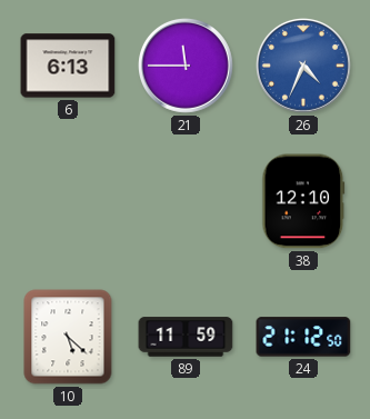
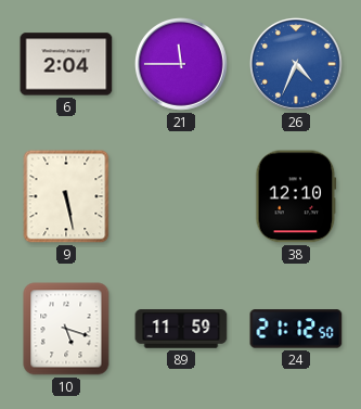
6: 6:13 -> 2:04 (66, 64)
9: none -> 5:28 (66, 196)
10: 5:22 -> 5:18 (66, 329)
